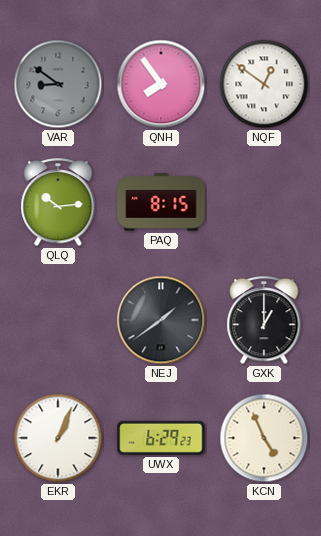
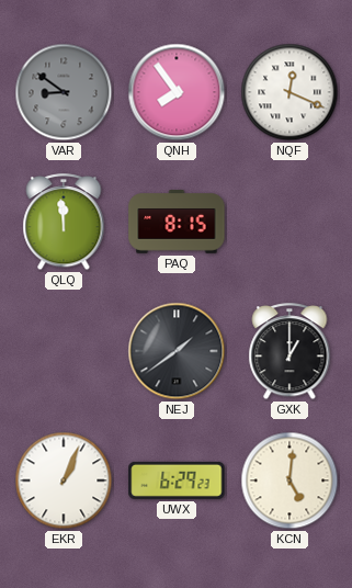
NQF: 12:51 -> 12:19 (289, 92)
QLQ: 10:14 -> 11:59 (64, 223)
KCN: 4:56 -> 5:01 (289, 480)
